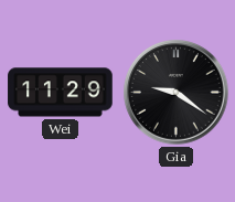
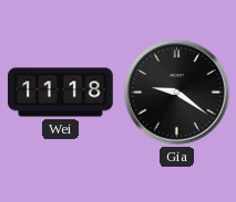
Wei: 11:29 -> 11:18 (61, 93)
